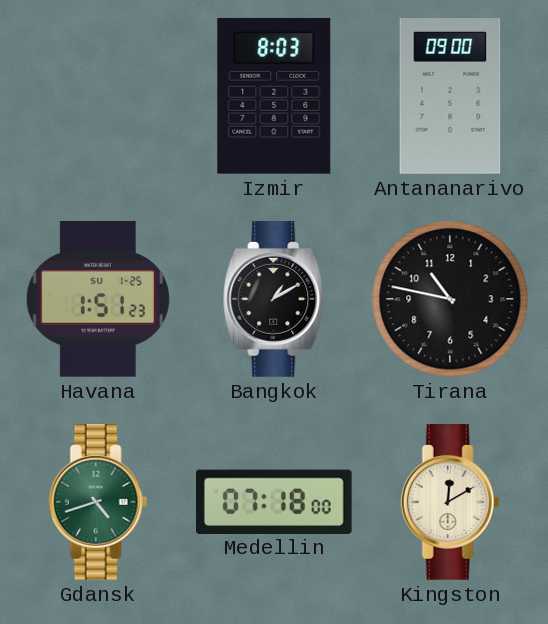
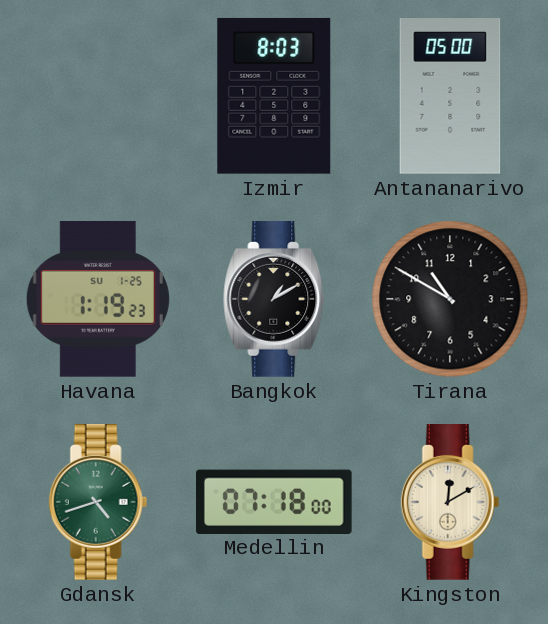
Antananarivo: 09:00 -> 05:00 (450, 96)
Havana: 1:51 -> 1:19 (98, 299)
Tirana: 10:47 -> 10:50 (450, 299)
